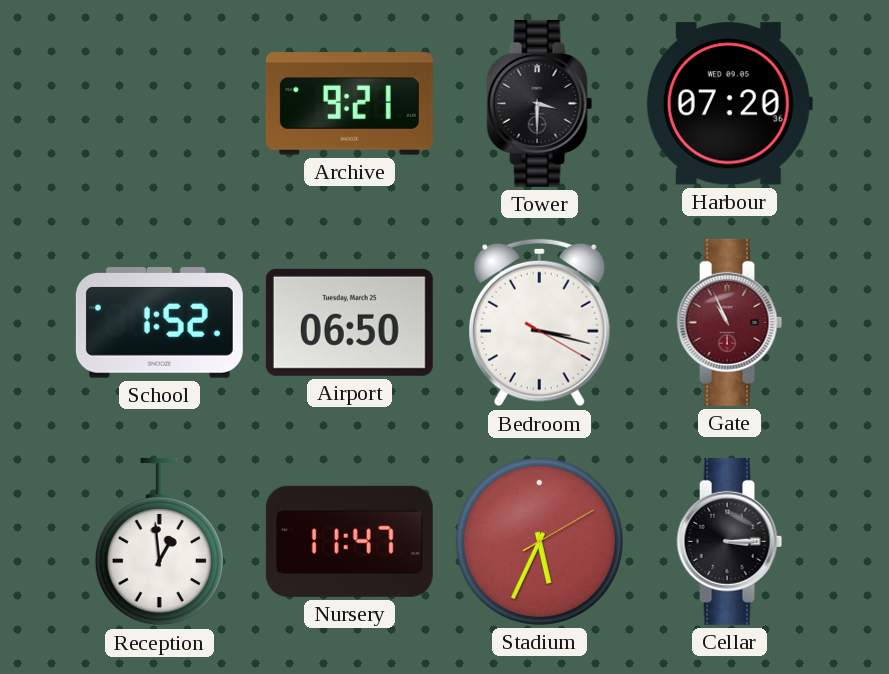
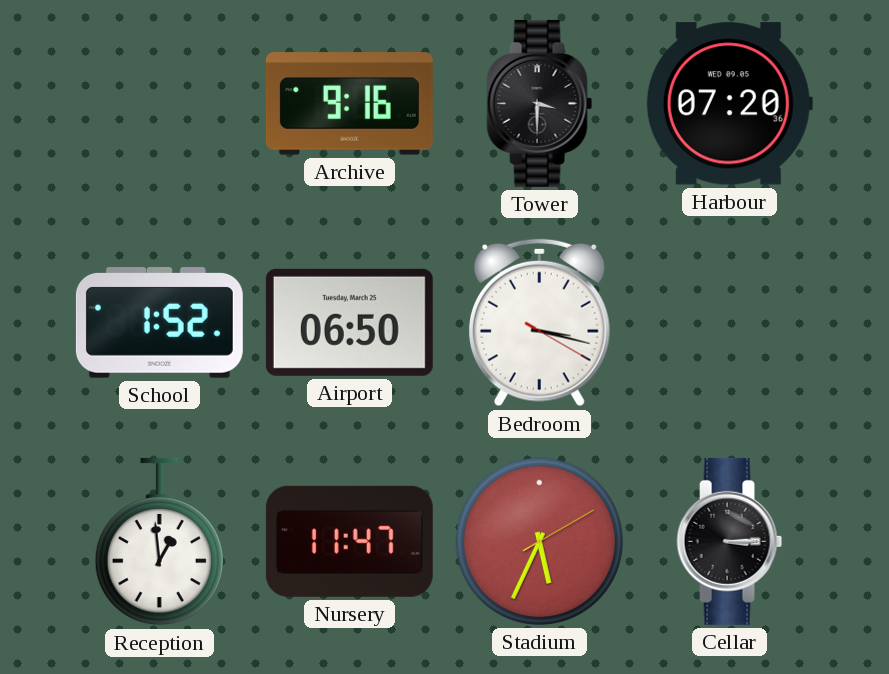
Archive: 9:21 -> 9:16 (349, 104)
Gate: 10:56 -> none (730, 322)
